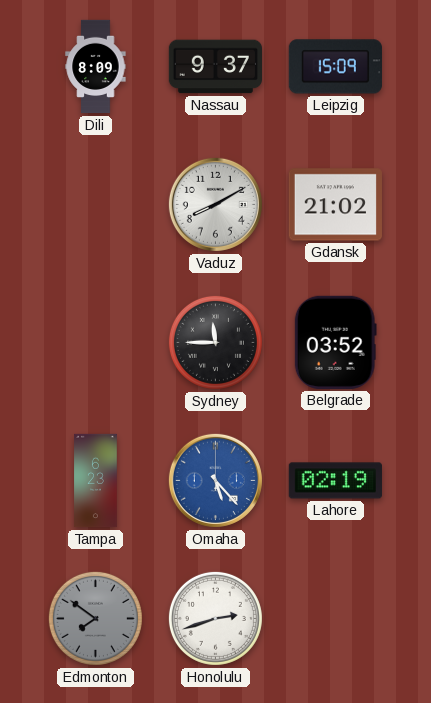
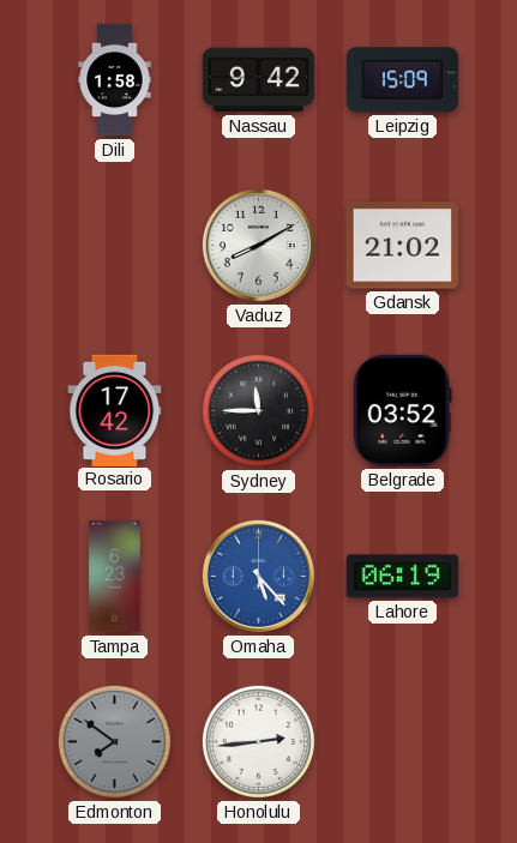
Dili: 8:09 -> 1:58 (115, 80)
Nassau: 9:37 -> 9:42 (258, 80)
Rosario: none -> 17:42 (115, 410)
Lahore: 02:19 -> 06:19 (402, 577)
Honolulu: 2:42 -> 2:44 (258, 741)
